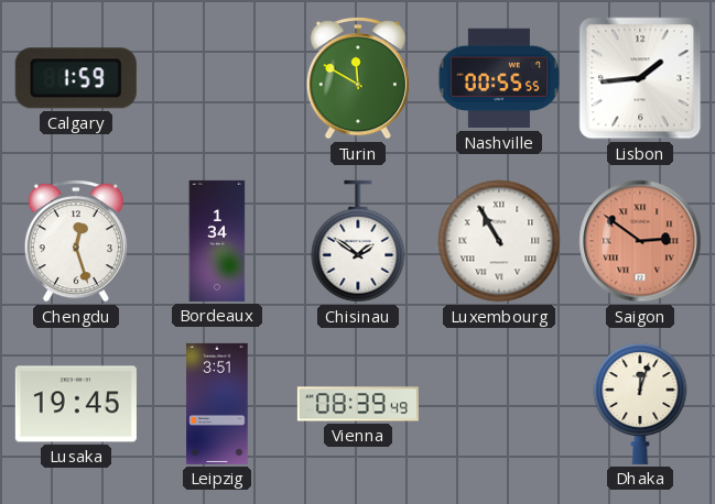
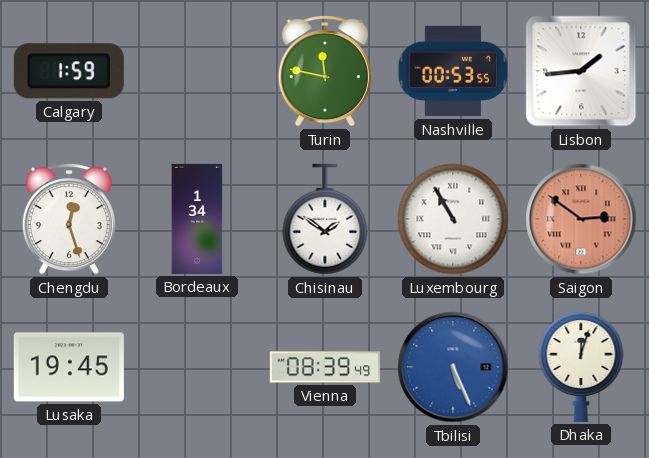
Turin: 11:50 -> 11:47 (325, 71)
Nashville: 00:55 -> 00:53 (452, 71)
Leipzig: 3:51 -> none (217, 404)
Tbilisi: none -> 5:26 (453, 367)
